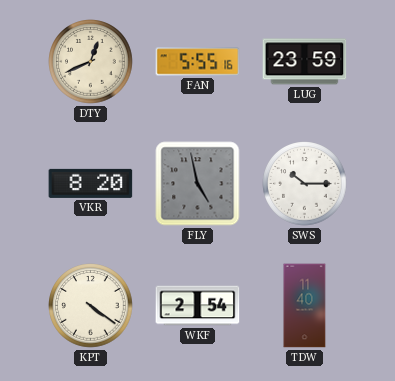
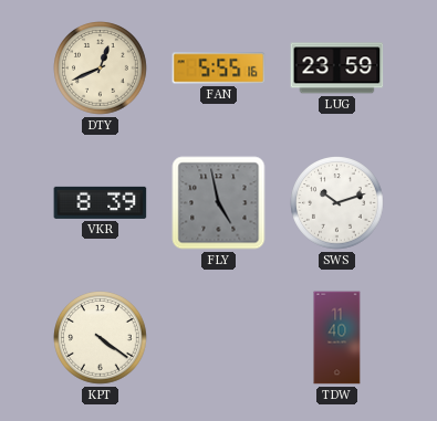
VKR: 8:20 -> 8:39 (101, 202)
SWS: 10:15 -> 10:12 (337, 203)
WKF: 2:54 -> none (198, 306)
